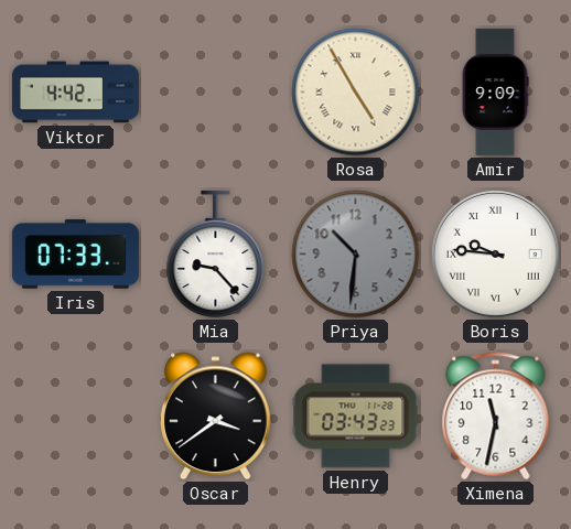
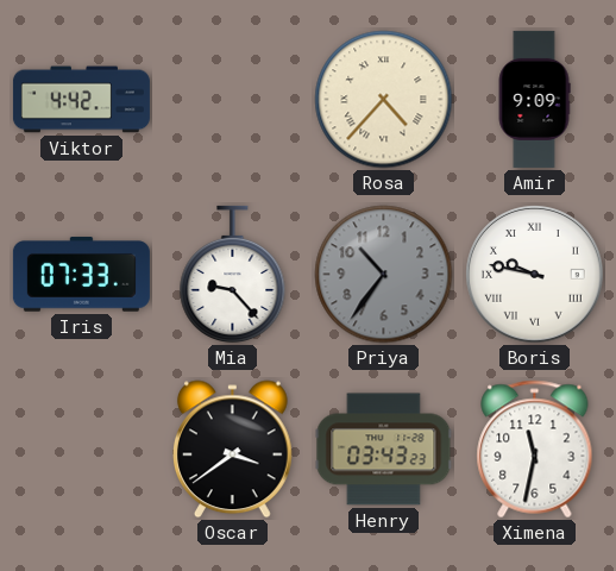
Rosa: 4:55 -> 4:37 (384, 100)
Priya: 10:31 -> 10:36 (384, 275)
Boris: 9:46 -> 9:47 (535, 275)
